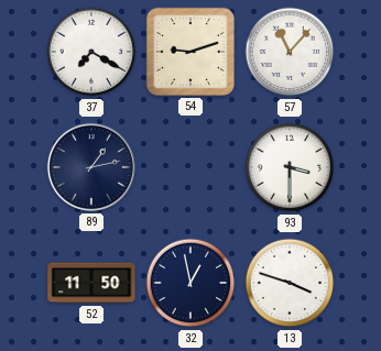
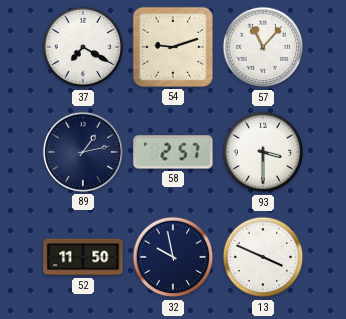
58: none -> 2:57 (173, 152)
32: 12:58 -> 9:58 (173, 257)
13: 3:48 -> 3:49 (263, 257)
